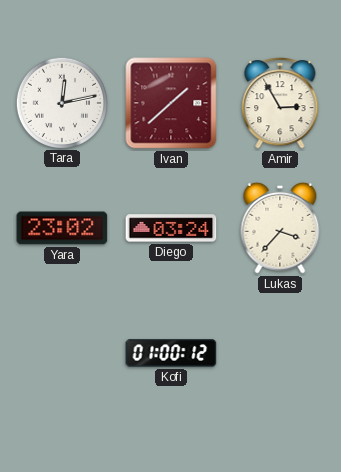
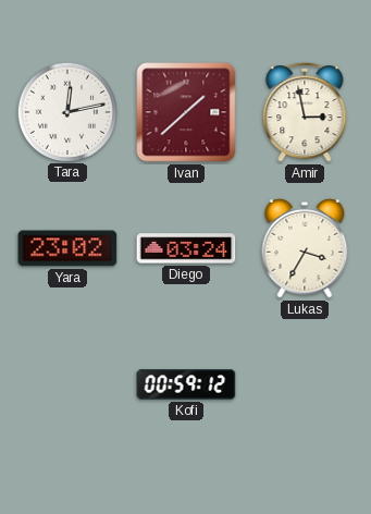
Amir: 2:55 -> 2:58 (305, 113)
Lukas: 3:37 -> 3:35 (305, 248)
Kofi: 01:00 -> 00:59 (186, 384)
